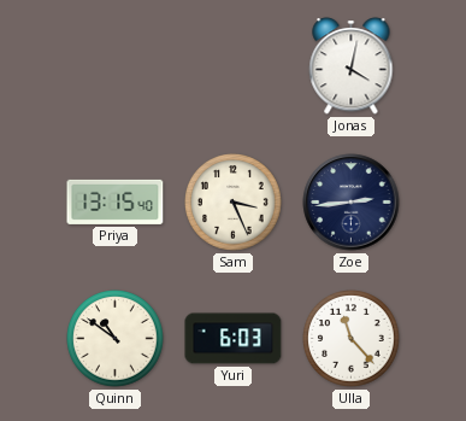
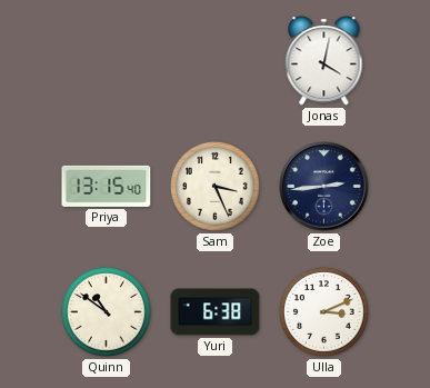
Yuri: 6:03 -> 6:38 (216, 312)
Ulla: 11:23 -> 3:11 (324, 312)
